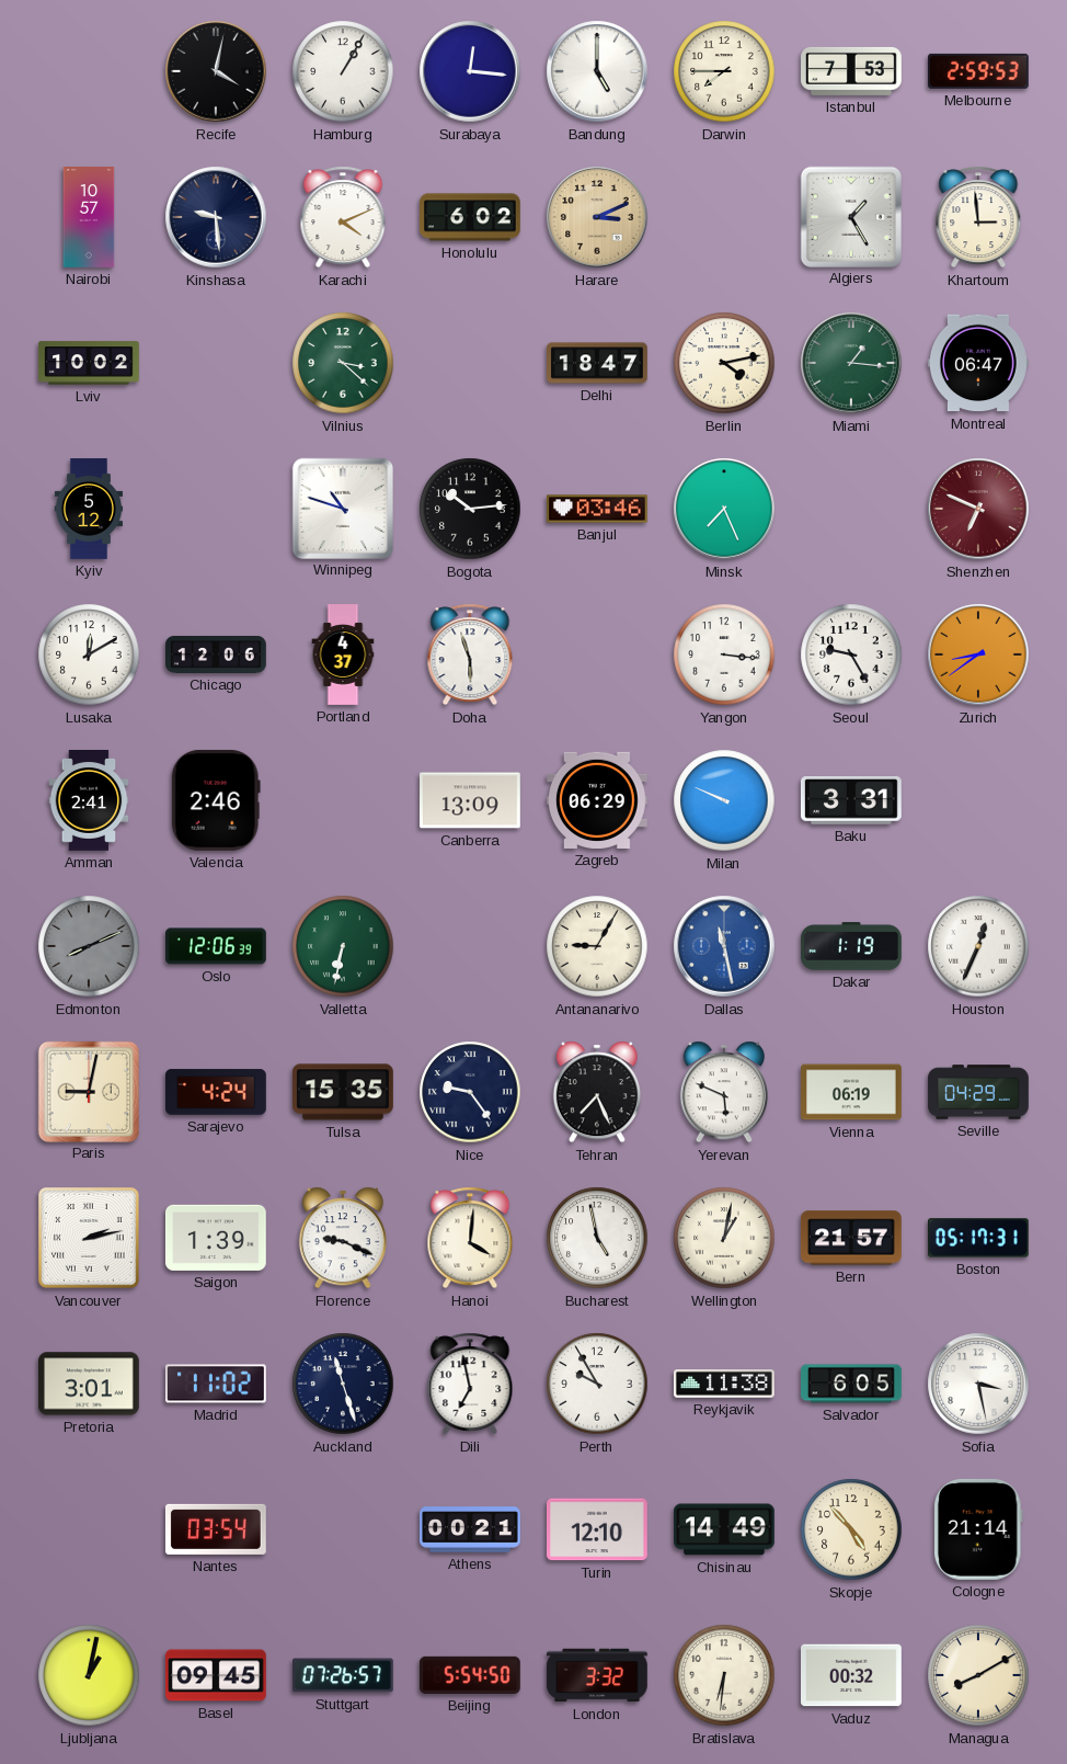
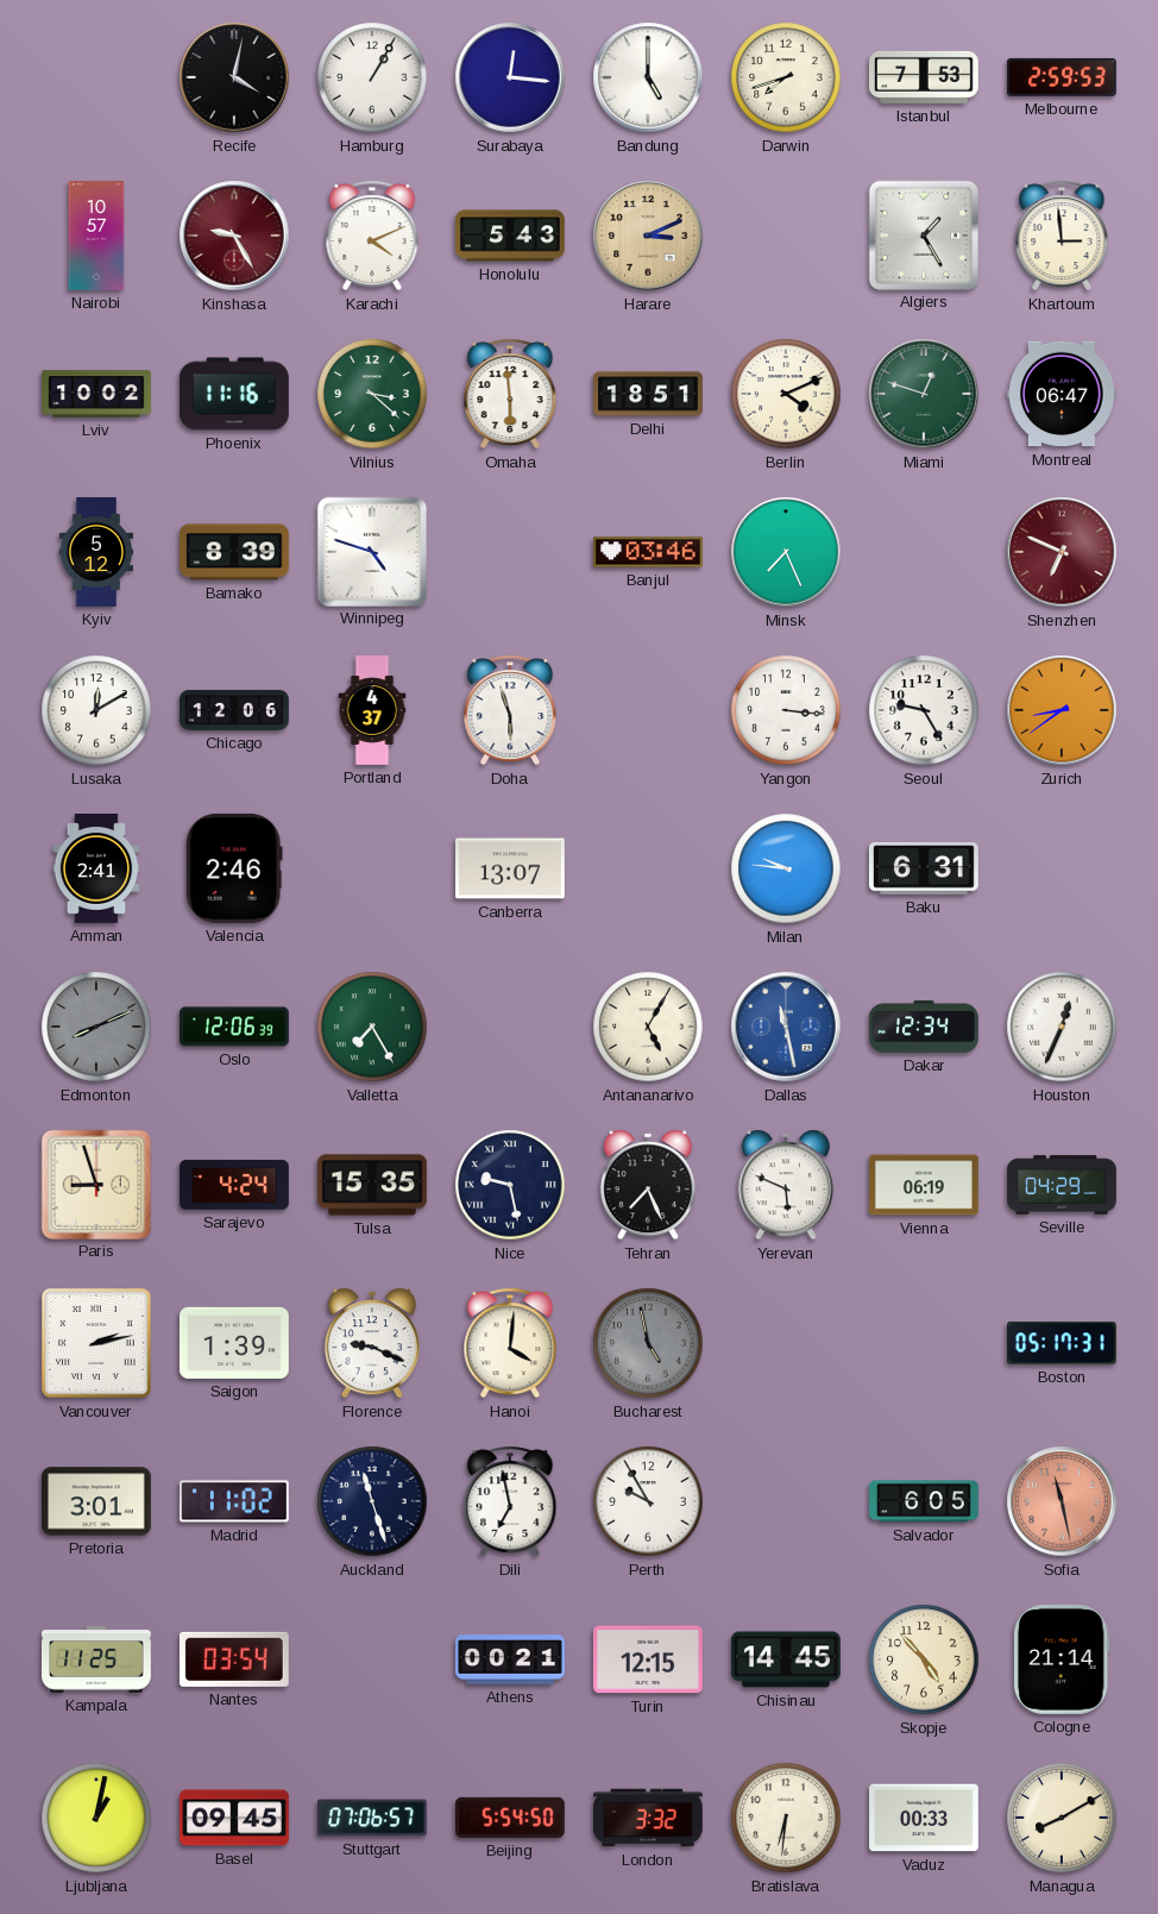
Darwin: 7:45 -> 7:42 (786, 77)
Kinshasa: 9:29 -> 9:25 (234, 236)
Kinshasa dial: navy -> burgundy (234, 236)
Honolulu: 6:02 -> 5:43 (510, 236)
Phoenix: none -> 11:16 (235, 394)
Omaha: none -> 5:59 (510, 394)
Delhi: 18:47 -> 18:51 (648, 394)
Berlin: 4:13 -> 4:11 (786, 394)
Miami: 1:16 -> 12:48 (924, 394)
Bamako: none -> 8:39 (235, 552)
Winnipeg: 10:48 -> 4:48 (371, 551)
Bogota: 10:14 -> none (470, 509)
Canberra: 13:09 -> 13:07 (511, 868)
Zagreb: 06:29 -> none (597, 800)
Milan: 9:49 -> 9:46 (786, 868)
Baku: 3:31 -> 6:31 (924, 868)
Valletta: 6:32 -> 7:25 (372, 1027)
Antananarivo: 9:05 -> 5:05 (648, 1027)
Dakar: 1:19 -> 12:34 (924, 1027)
Paris: 9:02 -> 8:57 (95, 1184)
Nice: 9:24 -> 9:28 (510, 1185)
Bucharest dial: white -> grey (648, 1343)
Wellington: 1:02 -> none (724, 1238)
Bern: 21:57 -> none (851, 1238)
Reykjavik: 11:38 -> none (724, 1385)
Sofia: 3:28 -> 11:28 (1062, 1501)
Sofia dial: white -> salmon (1062, 1501)
Kampala: none -> 11:25 (97, 1659)
Turin: 12:10 -> 12:15 (648, 1659)
Chisinau: 14:49 -> 14:45 (787, 1659)
Stuttgart: 07:26 -> 07:06 (372, 1818)
Vaduz: 00:32 -> 00:33 (925, 1818)
